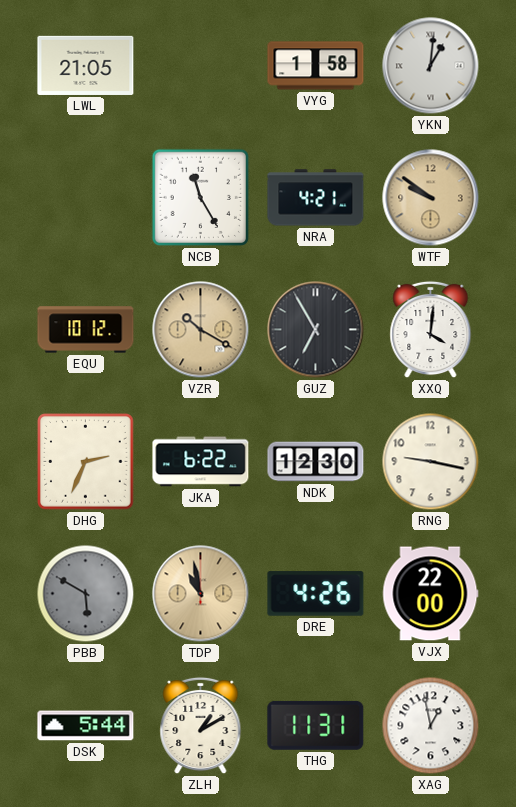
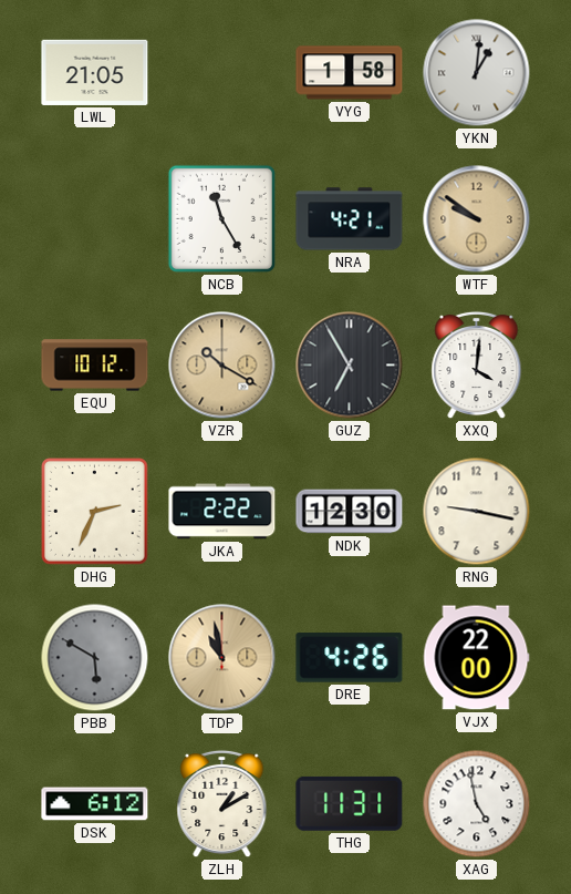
JKA: 6:22 -> 2:22 (222, 512)
DSK: 5:44 -> 6:12 (95, 804)
XAG: 12:58 -> 4:58 (477, 804)
